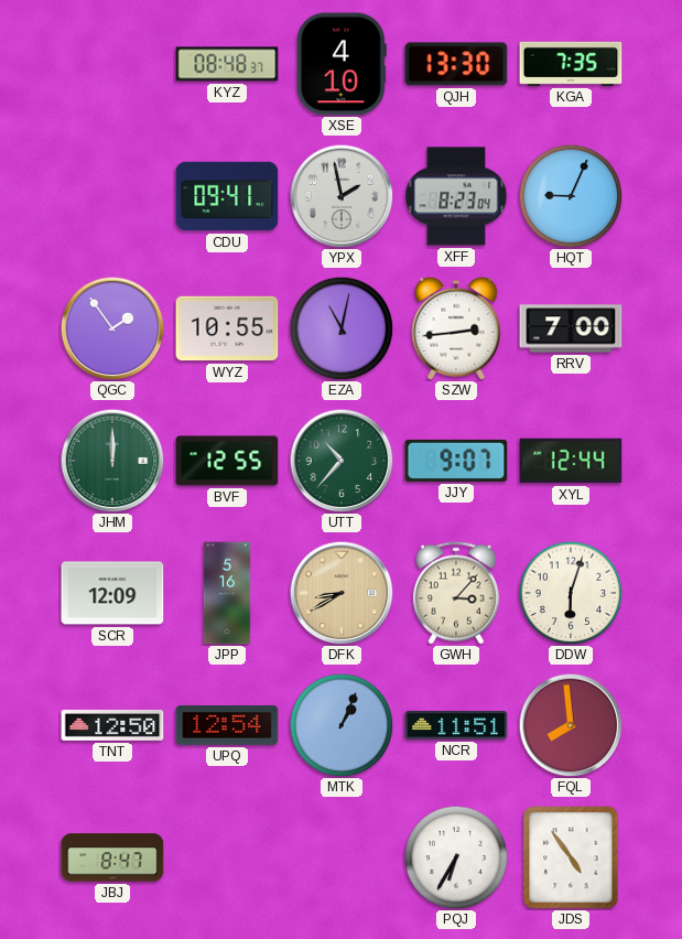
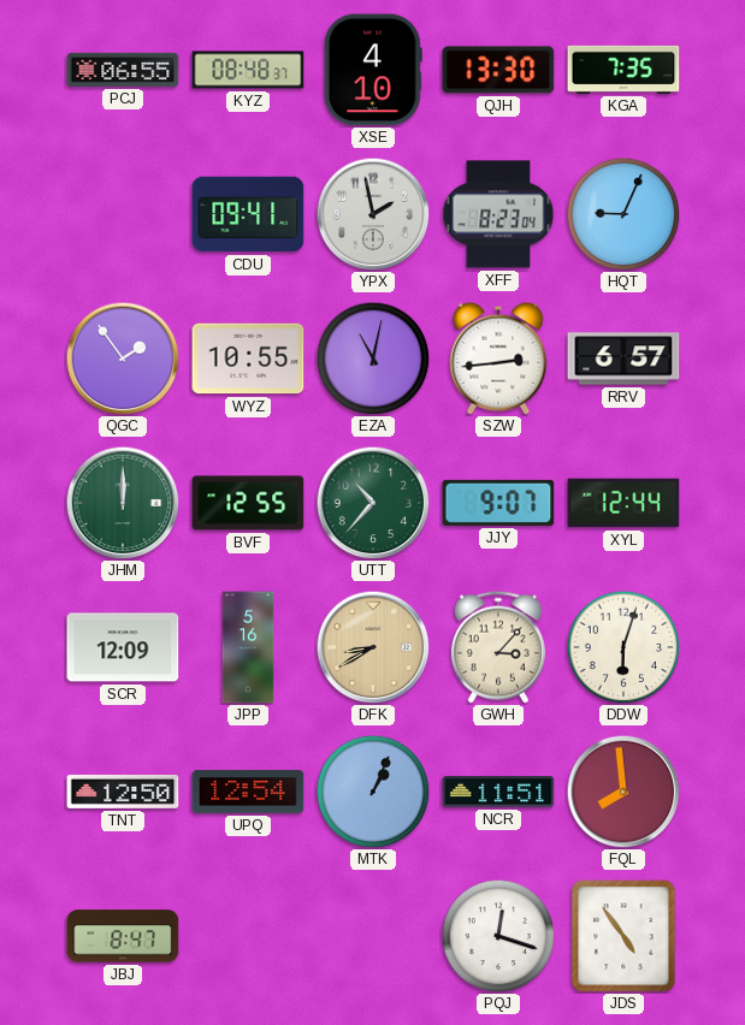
PCJ: none -> 06:55 (123, 70)
RRV: 7:00 -> 6:57 (623, 359)
PQJ: 6:35 -> 12:18 (498, 936)
